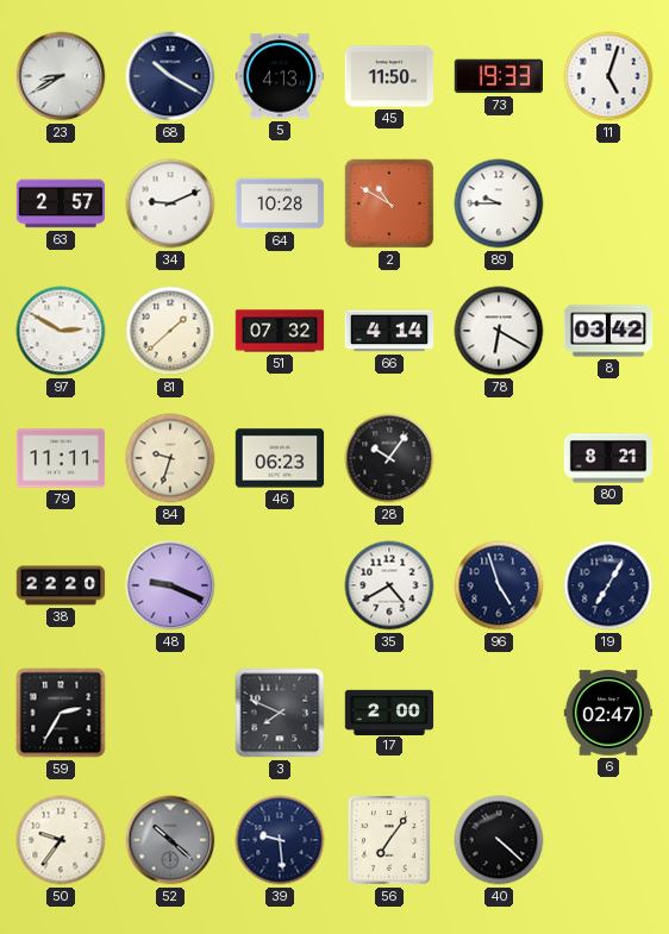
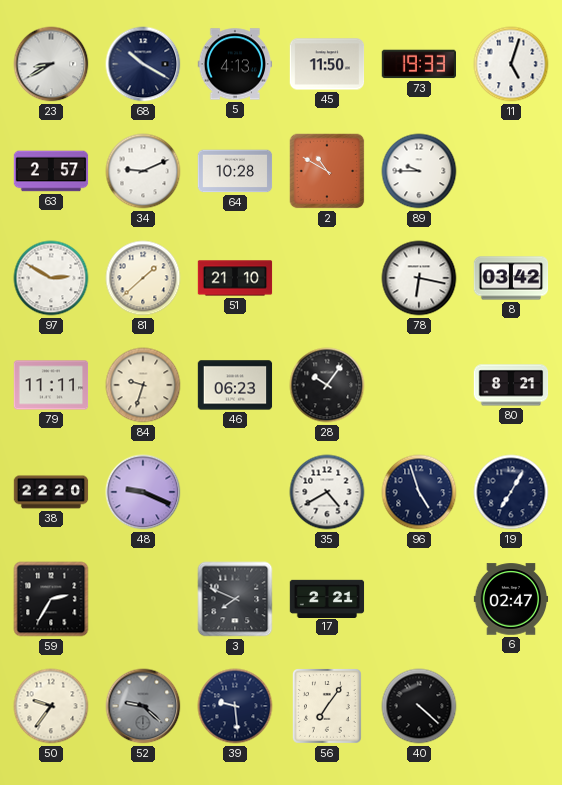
51: 07:32 -> 21:10 (235, 278)
66: 4:14 -> none (389, 331)
78: 6:20 -> 6:17 (419, 278)
17: 2:00 -> 2:21 (327, 598)
52: 10:22 -> 9:22 (143, 706)
